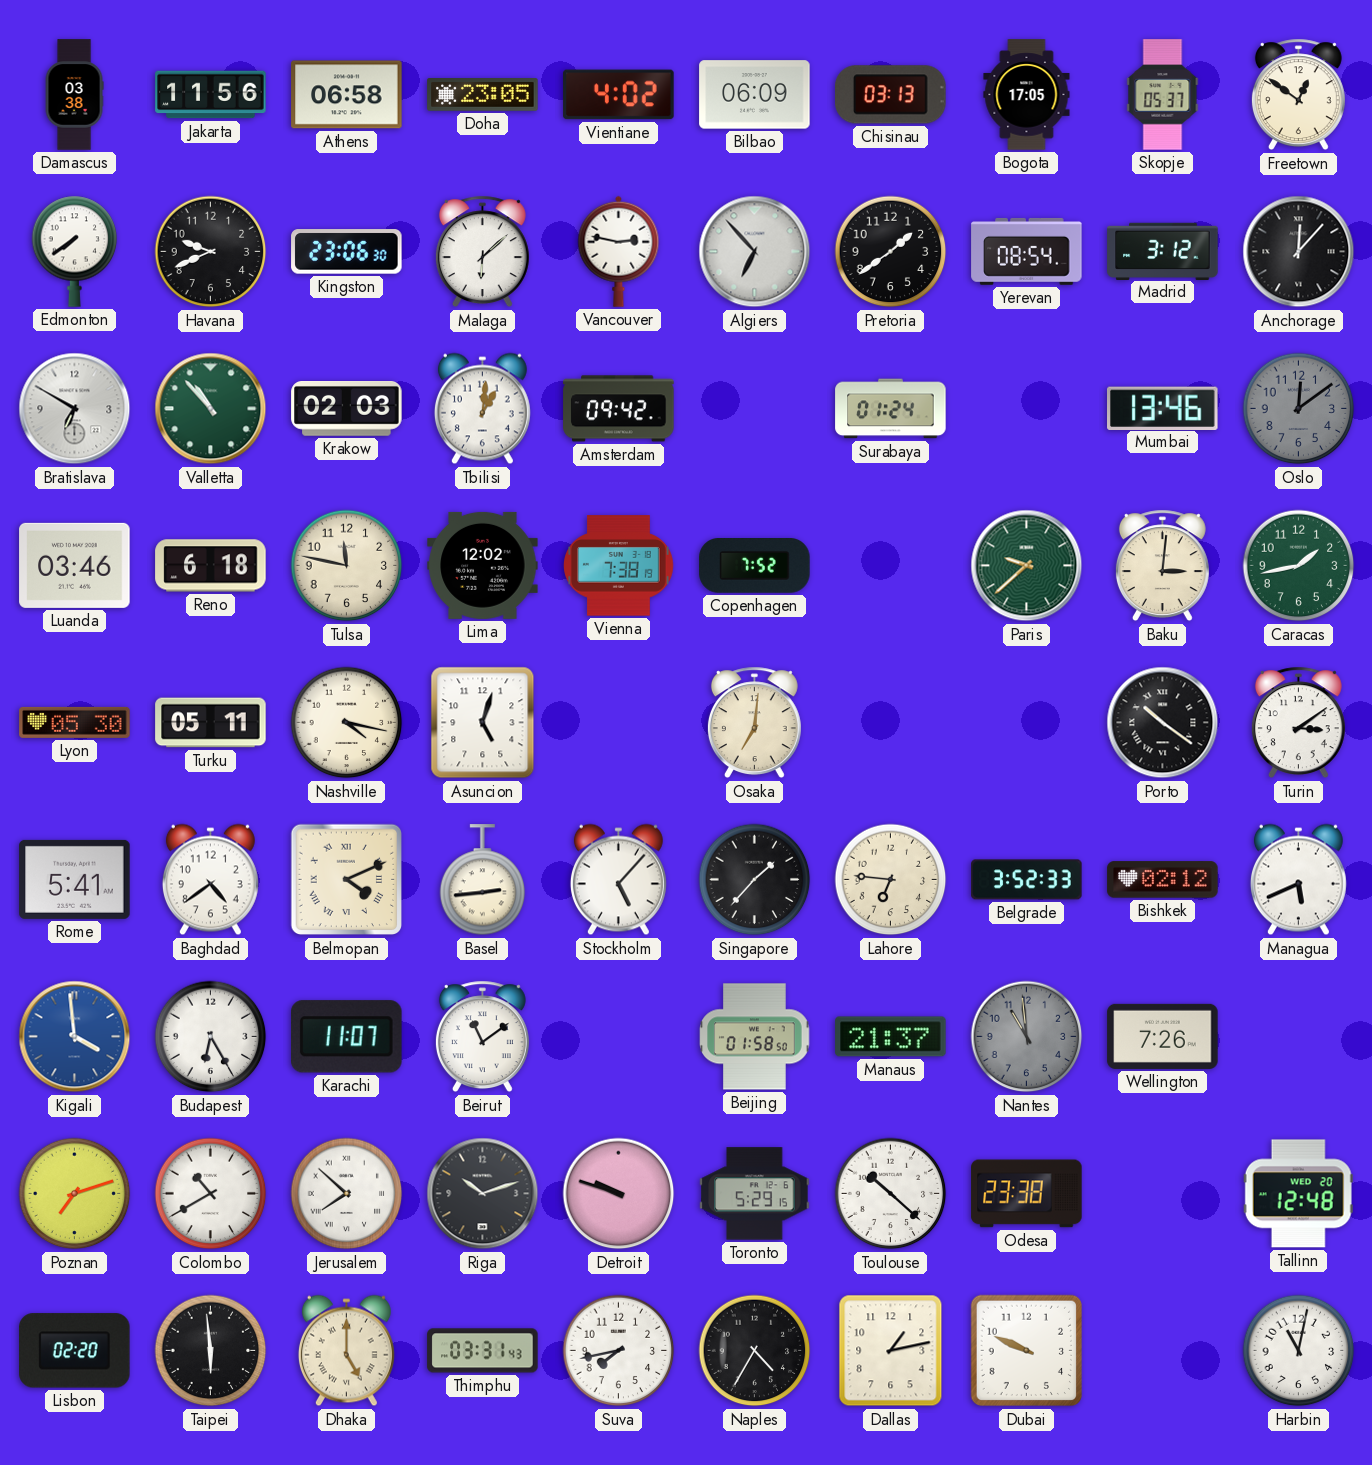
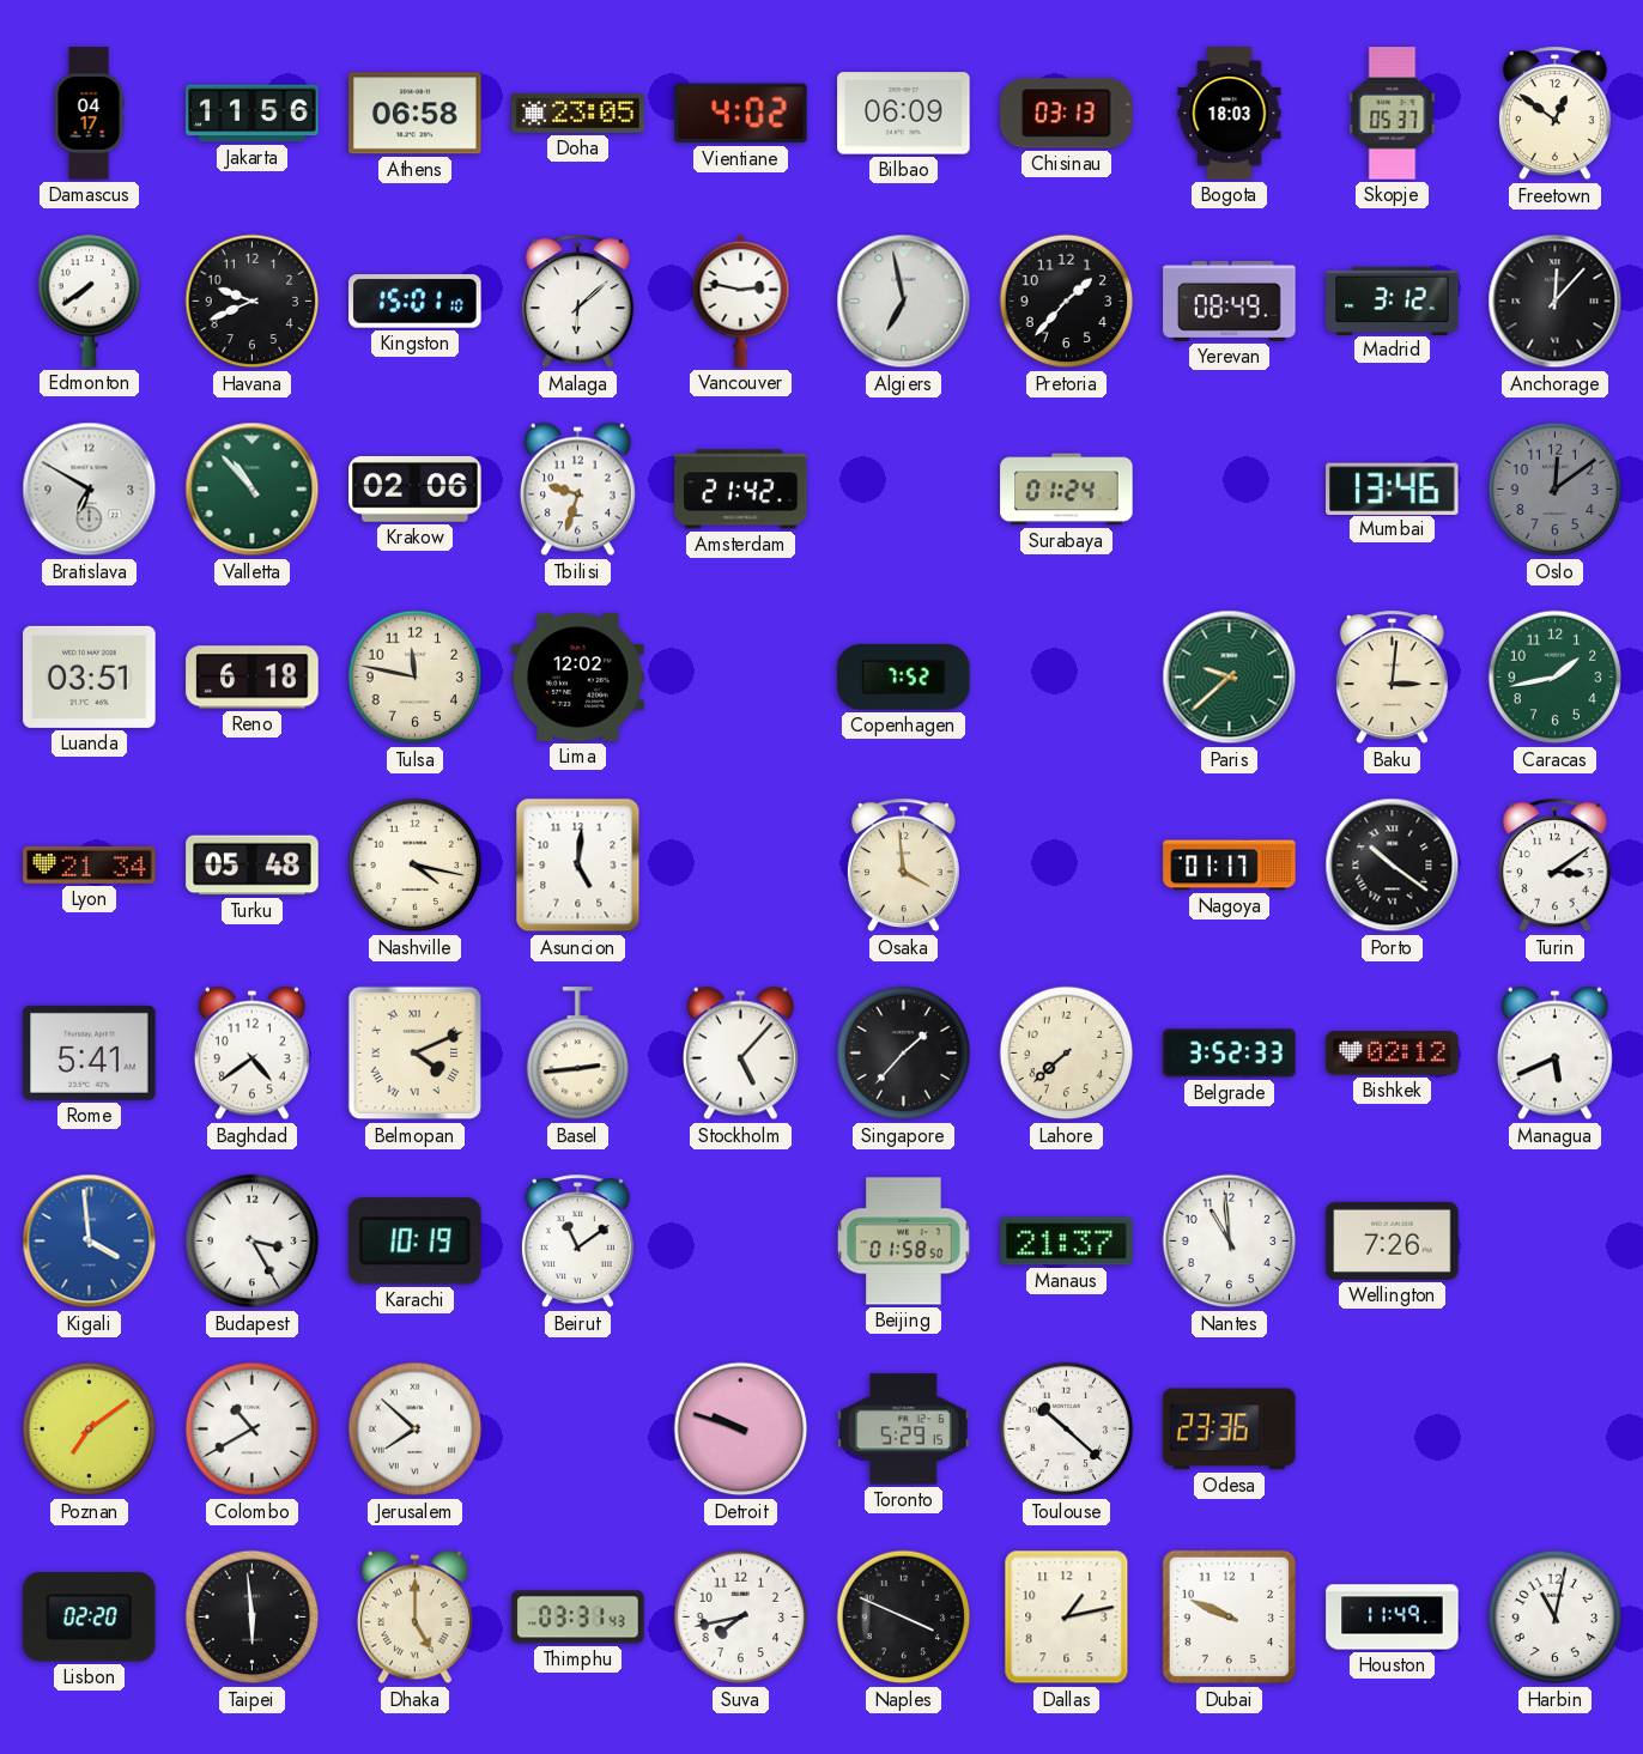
Damascus: 03:38 -> 04:17 (89, 114)
Bogota: 17:05 -> 18:03 (1230, 114)
Kingston: 23:06 -> 15:01 (416, 302)
Algiers: 6:53 -> 6:58 (904, 302)
Pretoria: 1:39 -> 1:37 (1067, 302)
Yerevan: 08:54 -> 08:49 (1230, 301)
Krakow: 02:03 -> 02:06 (416, 490)
Tbilisi: 1:01 -> 9:33 (577, 490)
Amsterdam: 09:42 -> 21:42 (741, 490)
Luanda: 03:46 -> 03:51 (90, 676)
Vienna: 7:38 -> none (619, 566)
Lyon: 05:30 -> 21:34 (90, 864)
Turku: 05:11 -> 05:48 (253, 866)
Asuncion: 5:03 -> 5:01 (578, 866)
Osaka: 7:01 -> 3:59 (903, 866)
Nagoya: none -> 01:17 (1230, 866)
Lahore: 6:46 -> 7:38 (1067, 1054)
Budapest: 6:25 -> 3:25 (253, 1242)
Karachi: 11:07 -> 10:19 (416, 1242)
Nantes dial: grey -> white (1230, 1242)
Poznan: 7:12 -> 7:09 (90, 1430)
Riga: 10:12 -> none (483, 1194)
Odesa: 23:38 -> 23:36 (1230, 1430)
Tallinn: 12:48 -> none (1298, 1194)
Naples: 4:35 -> 3:49 (904, 1618)
Houston: none -> 11:49 (1393, 1618)
